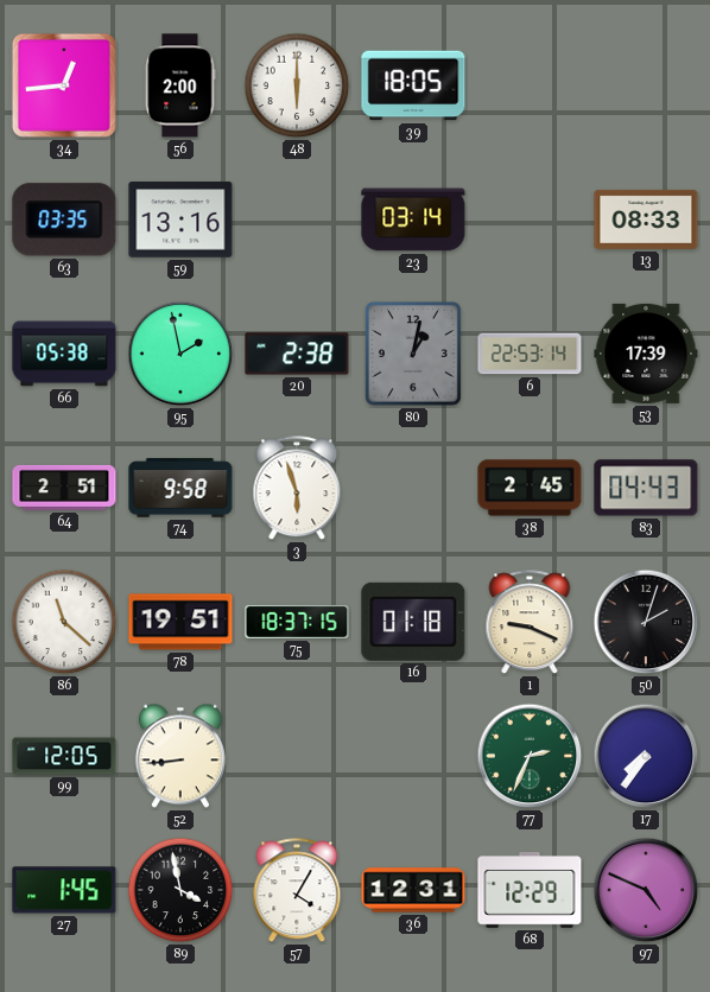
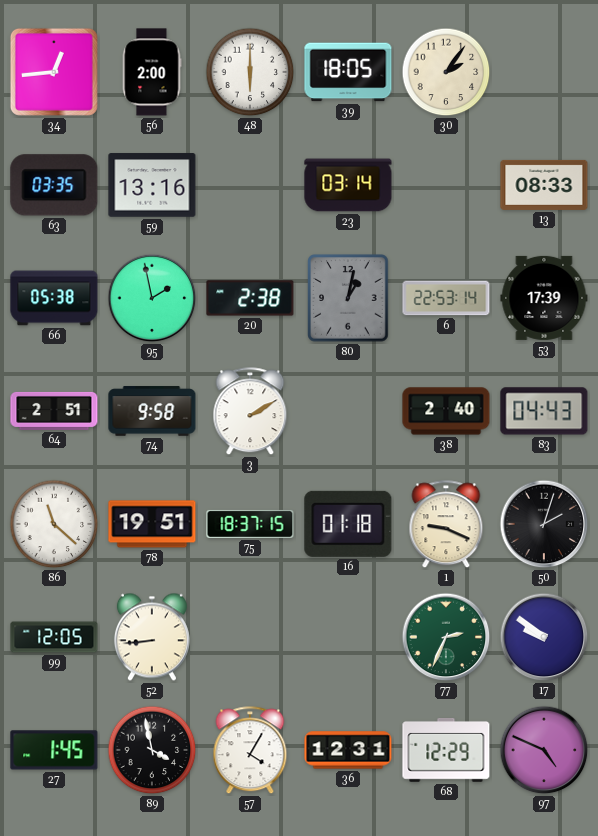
30: none -> 2:06 (446, 72)
3: 5:57 -> 2:10 (250, 412)
38: 2:45 -> 2:40 (446, 411)
17: 7:36 -> 9:51 (544, 637)
